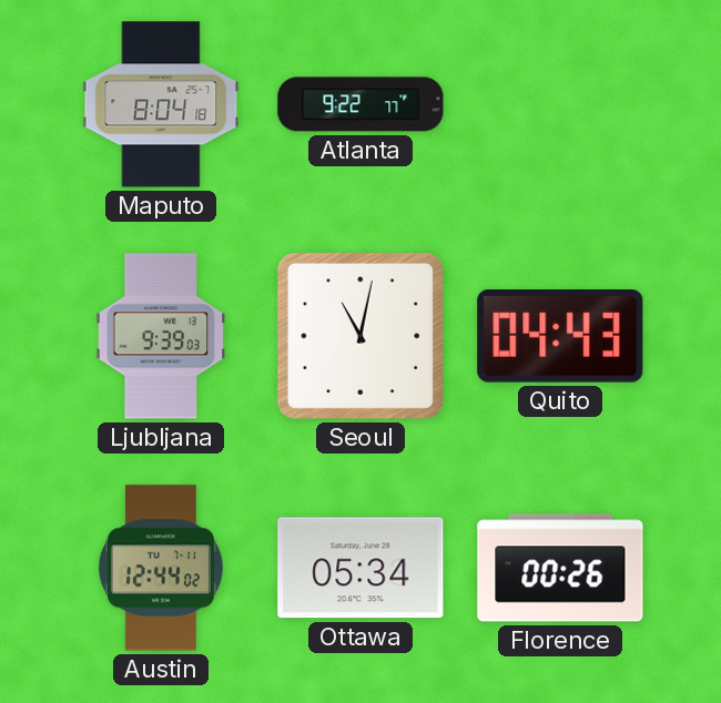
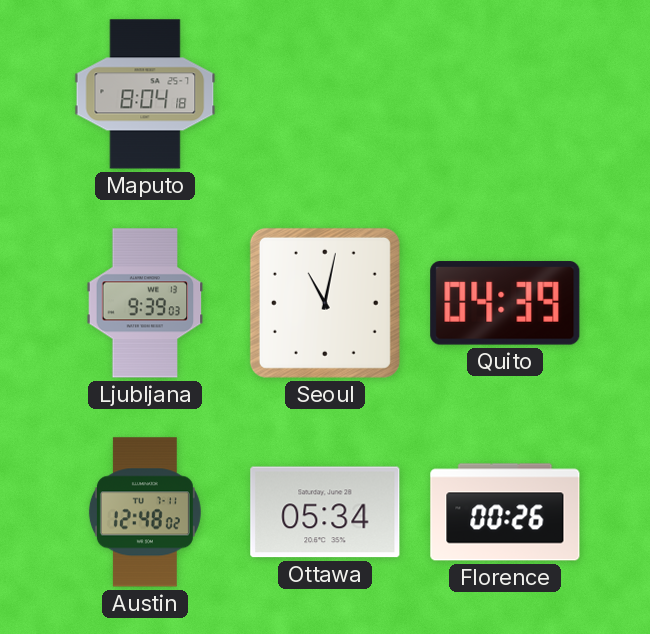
Atlanta: 9:22 -> none (360, 104)
Quito: 04:43 -> 04:39 (505, 303)
Austin: 12:44 -> 12:48 (145, 512)
